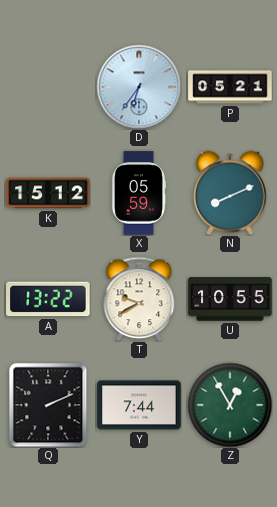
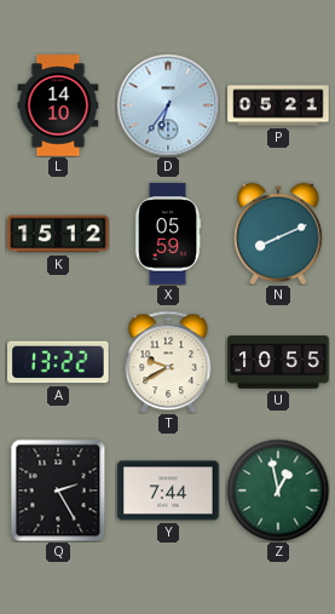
L: none -> 14:10 (58, 105)
Q: 2:11 -> 2:25 (58, 490)
Z: 12:55 -> 12:58 (278, 490)
